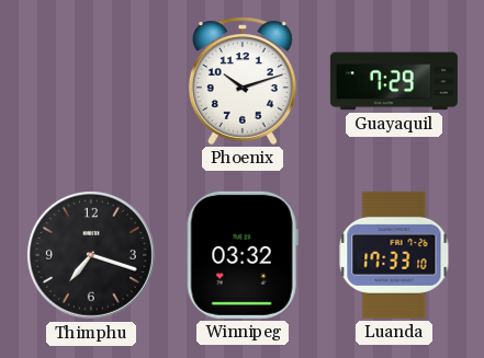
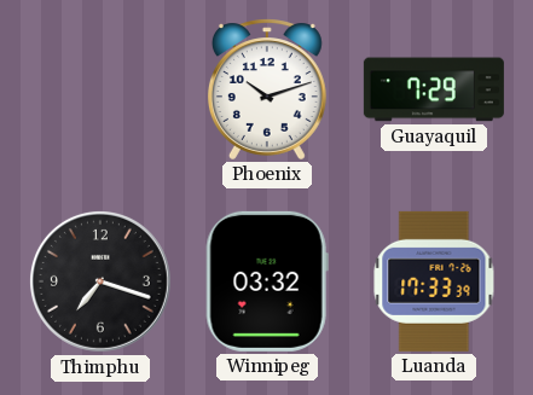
Luanda: 17:33:10 -> 17:33:39 (434, 281)
